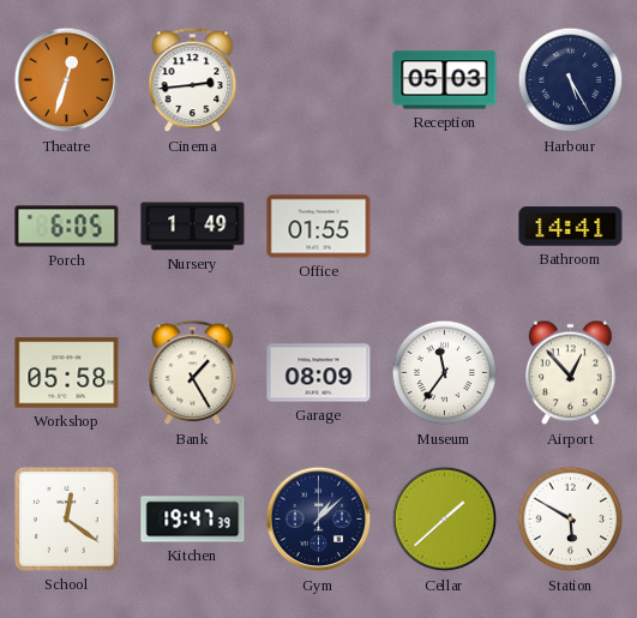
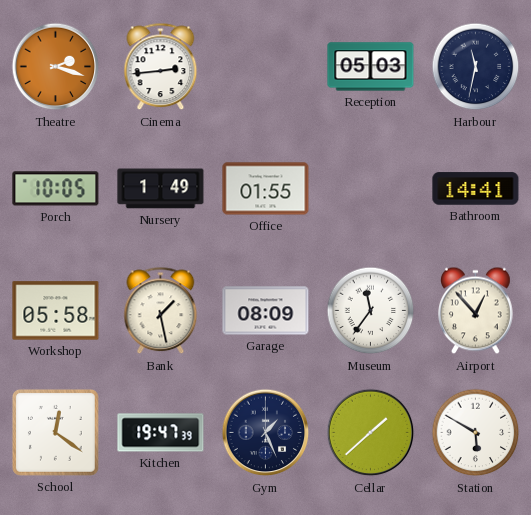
Theatre: 12:33 -> 2:18 (56, 67)
Harbour: 5:25 -> 11:32 (476, 67)
Porch: 6:05 -> 10:05 (56, 189)
Bank: 1:25 -> 1:28 (161, 311)
Gym: 1:08 -> 1:26 (266, 433)
